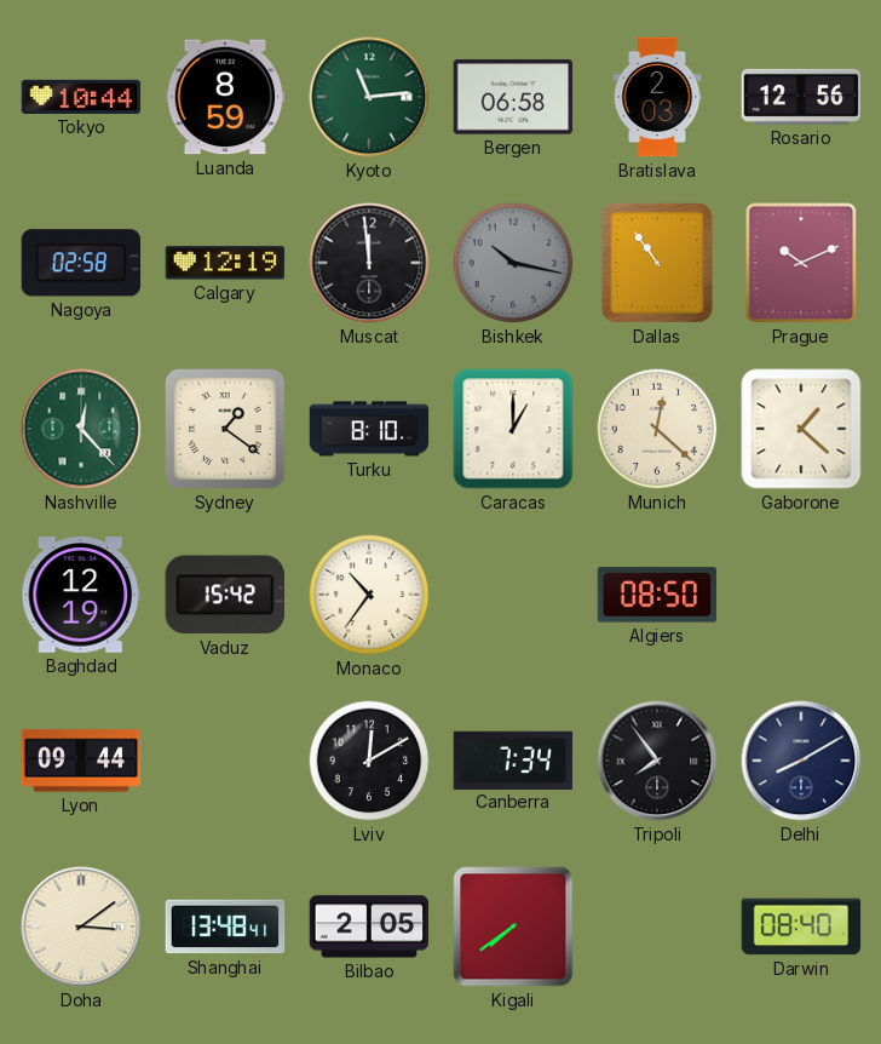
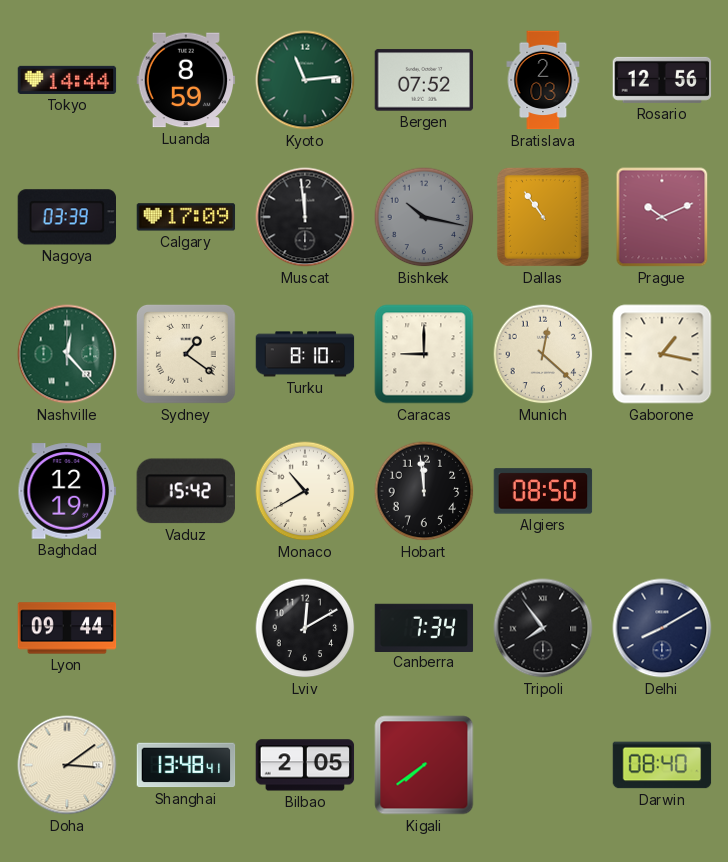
Tokyo: 10:44 -> 14:44 (67, 80)
Bergen: 06:58 -> 07:52 (424, 80)
Nagoya: 02:58 -> 03:39 (66, 217)
Calgary: 12:19 -> 17:09 (186, 217)
Caracas: 1:00 -> 9:00 (424, 354)
Gaborone: 1:22 -> 1:17 (662, 354)
Monaco: 10:36 -> 10:40 (305, 491)
Hobart: none -> 11:59 (424, 491)
